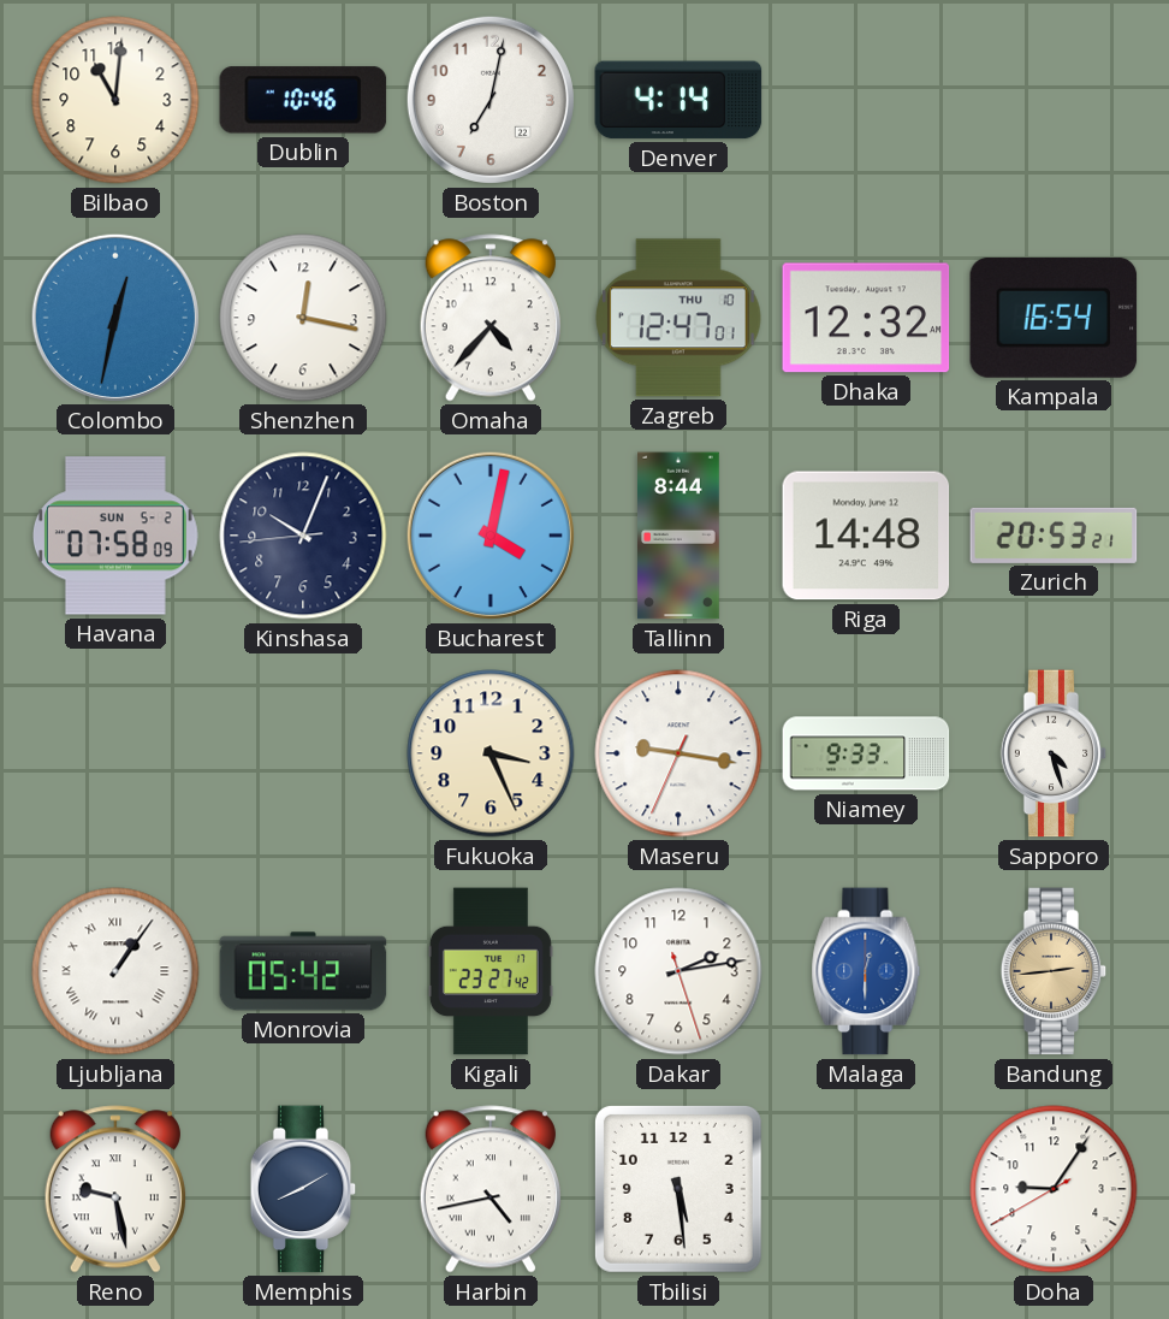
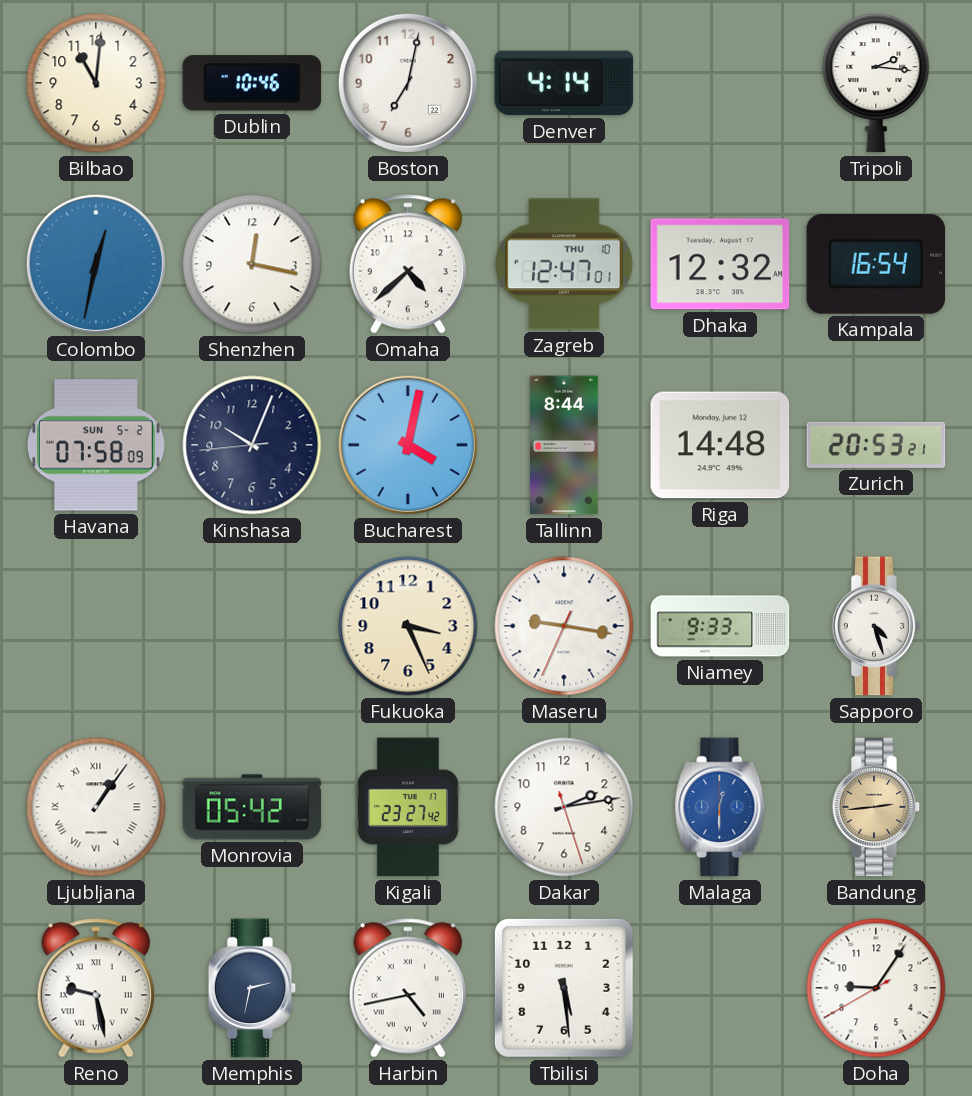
Tripoli: none -> 2:16 (876, 84)
Omaha: 4:37 -> 4:38 (408, 264)
Memphis: 8:10 -> 2:32 (252, 988)
